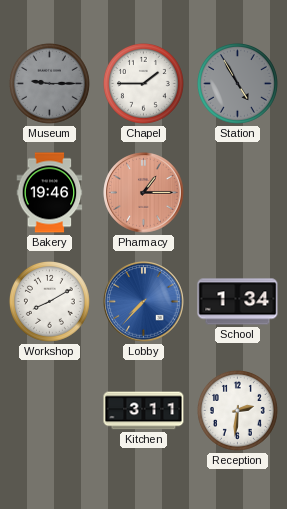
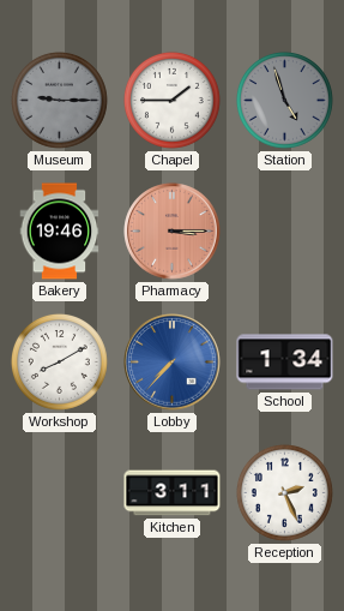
Station: 4:55 -> 4:57 (284, 100)
Pharmacy: 1:15 -> 3:15 (173, 232)
Reception: 2:31 -> 2:26 (284, 492)
